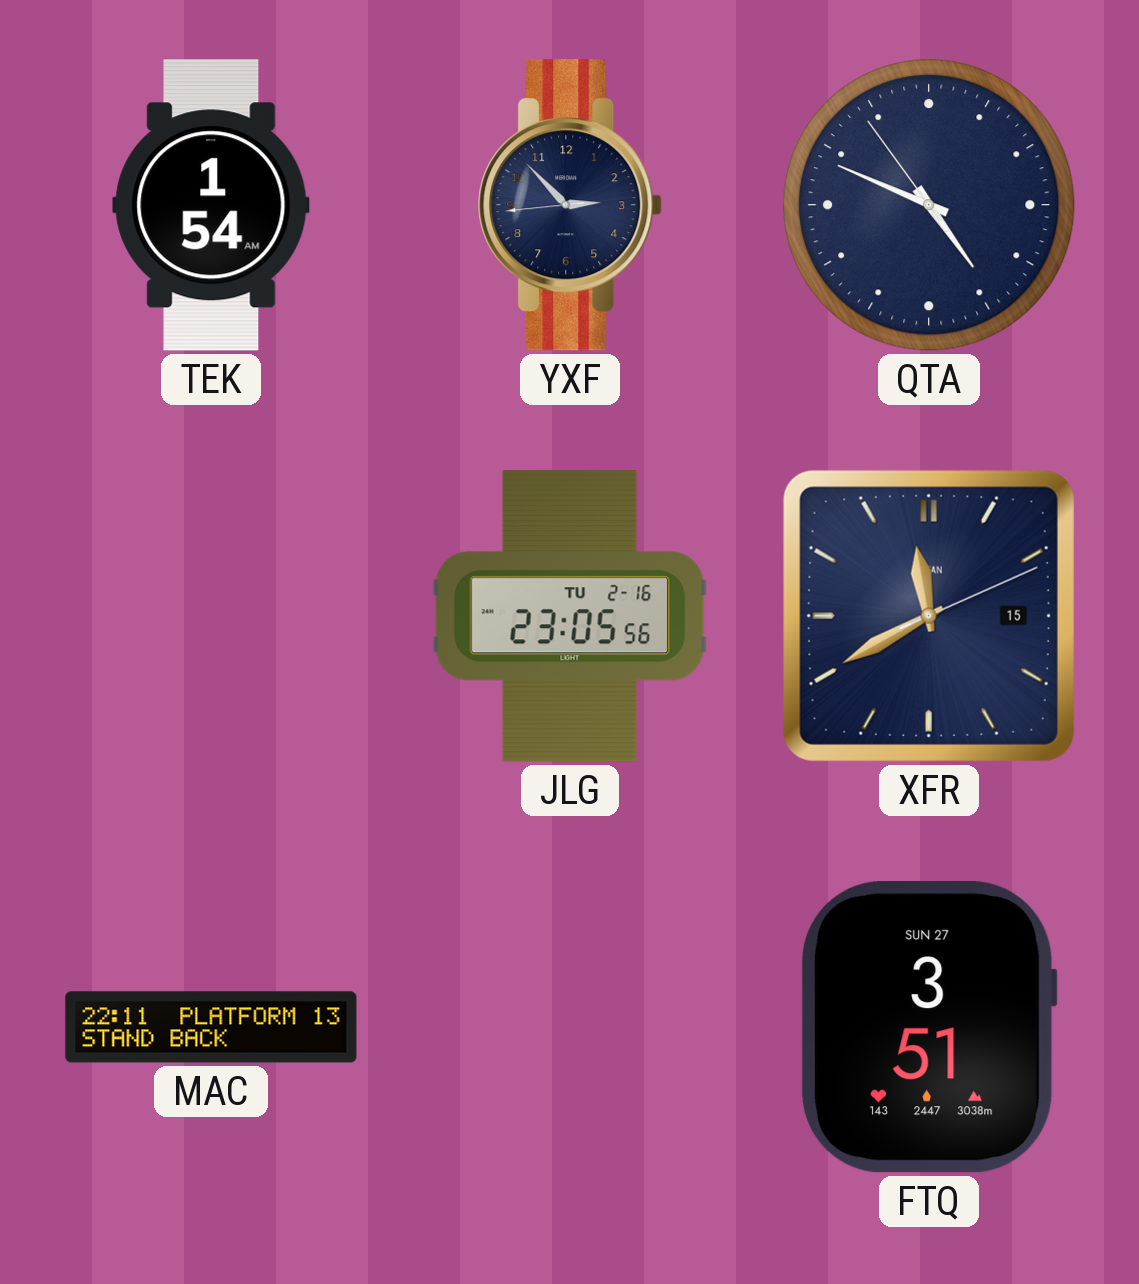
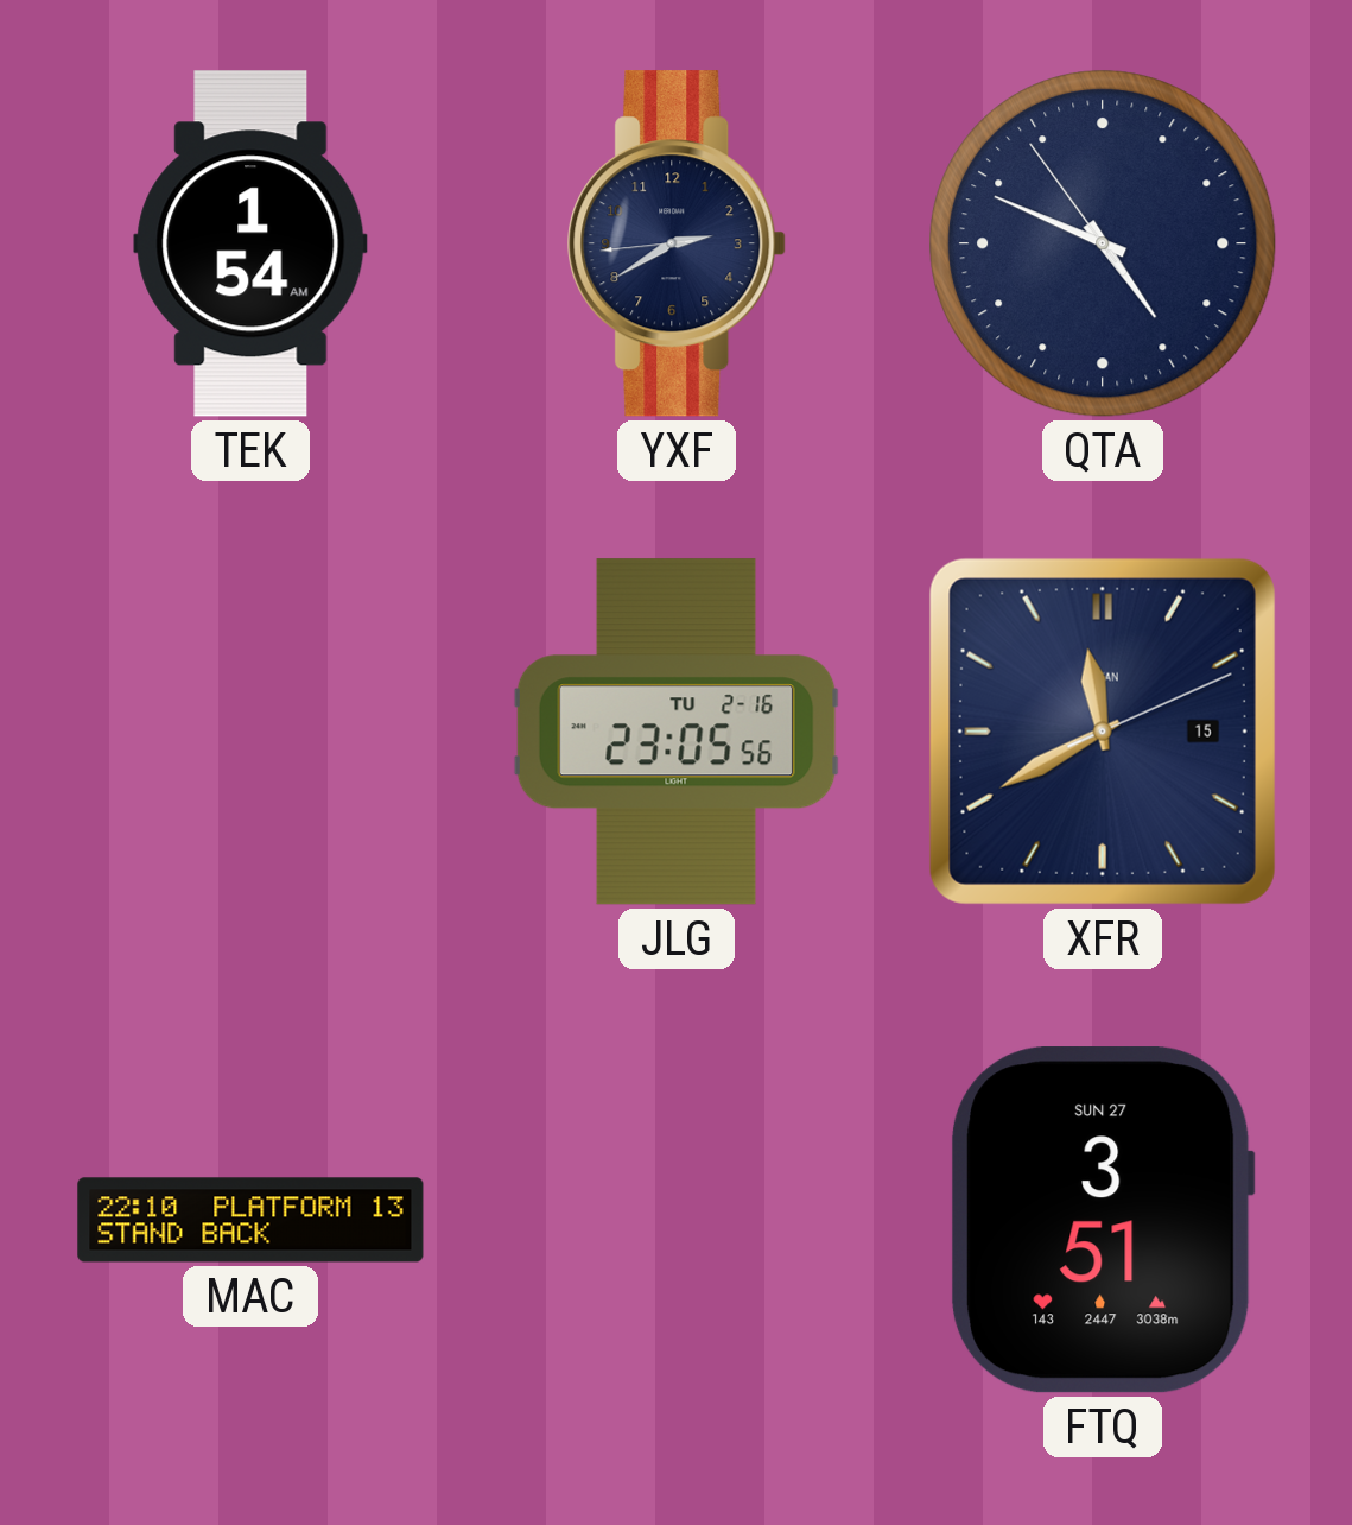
YXF: 2:52 -> 2:39 (677, 243)
MAC: 22:11 -> 22:10 (250, 1220)
